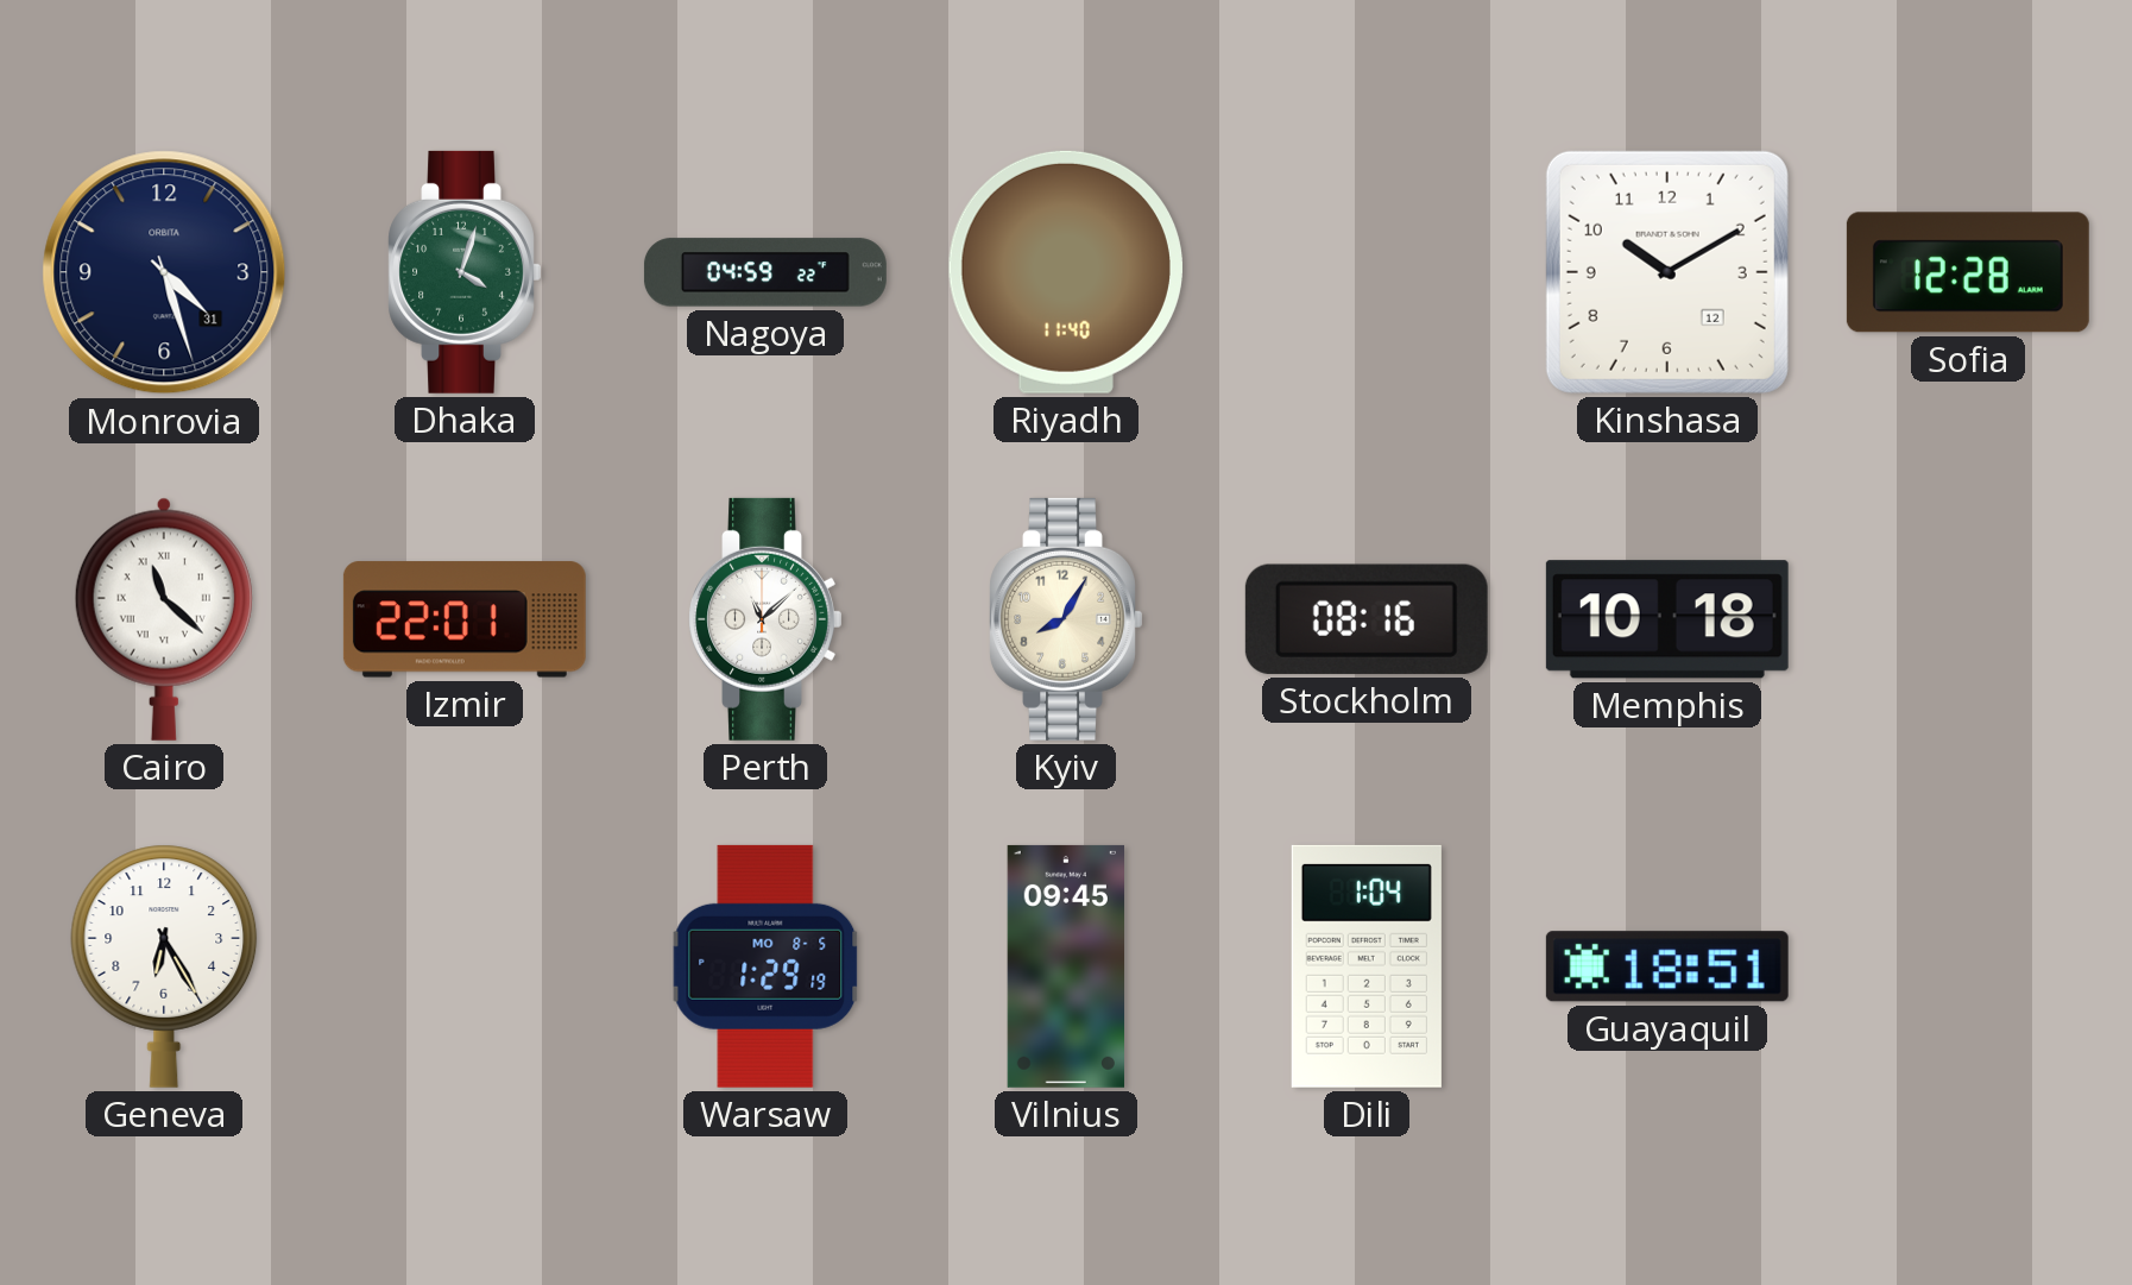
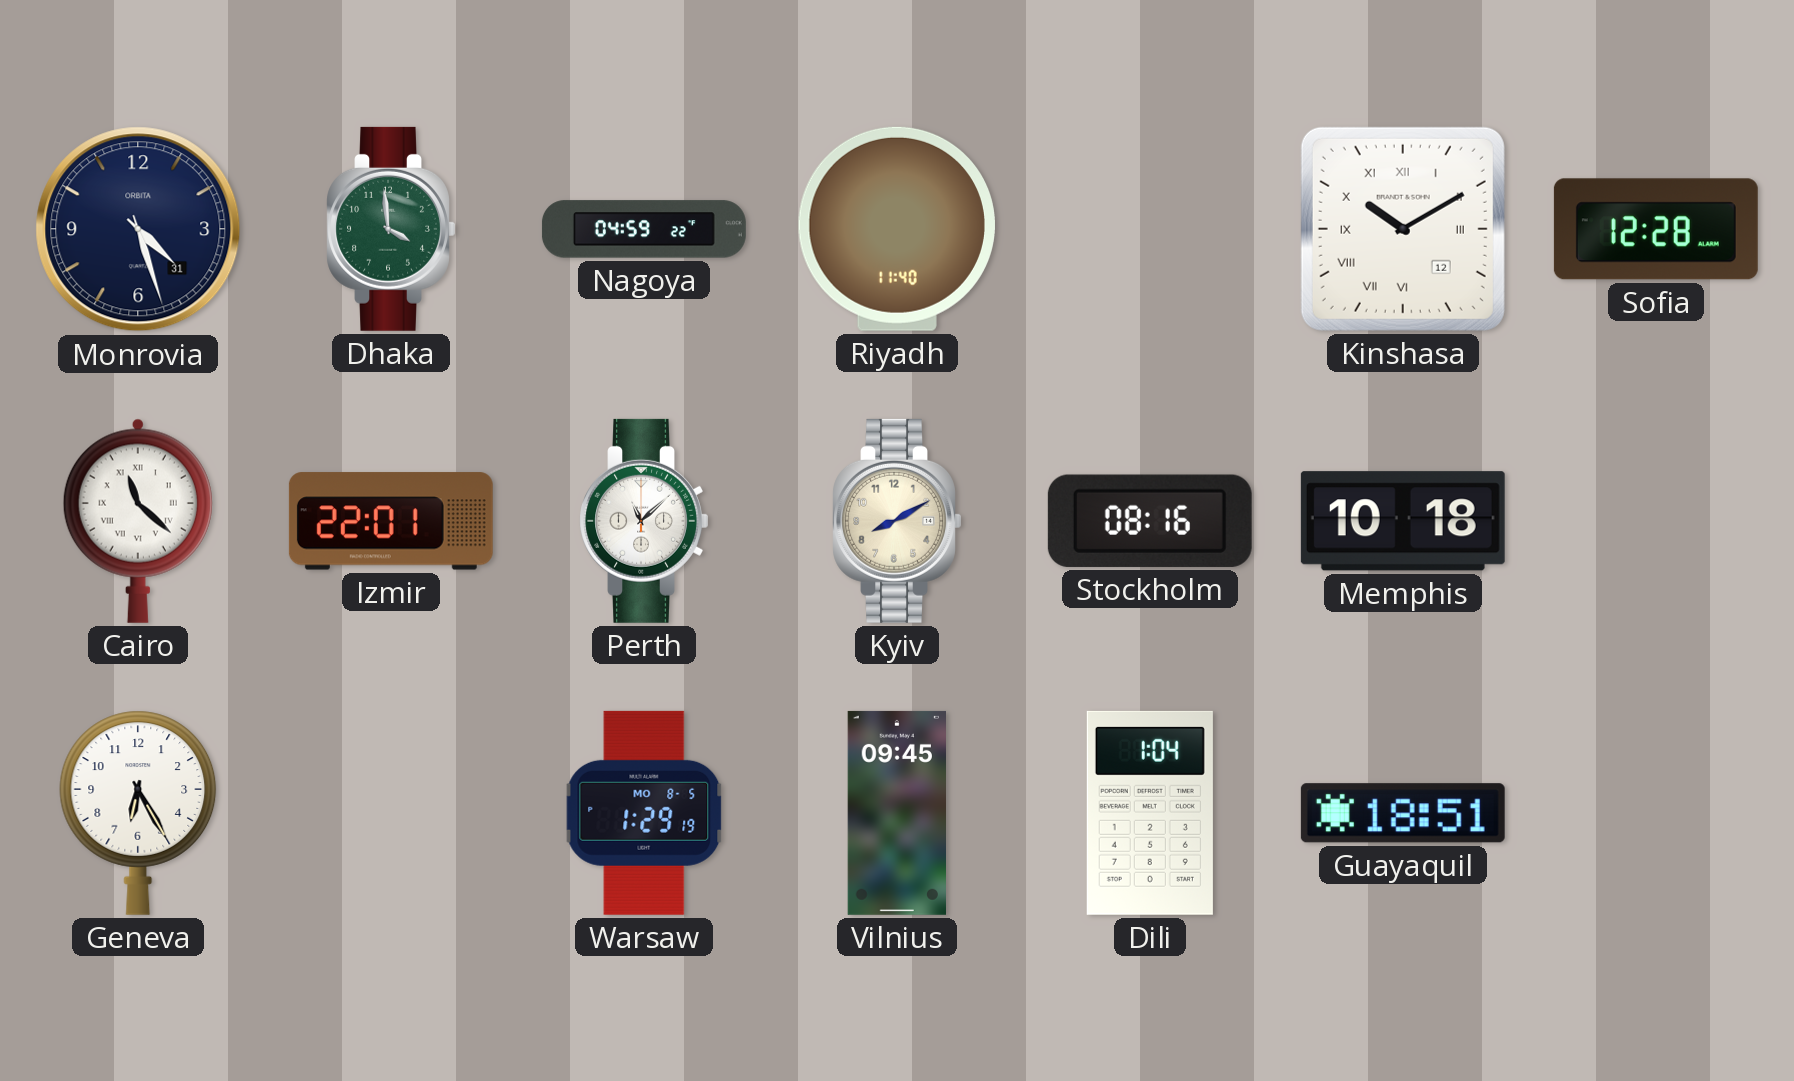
Dhaka: 4:03 -> 3:59 (391, 229)
Kinshasa numerals: Arabic -> Roman (1403, 229)
Kyiv: 8:05 -> 8:10 (897, 521)
